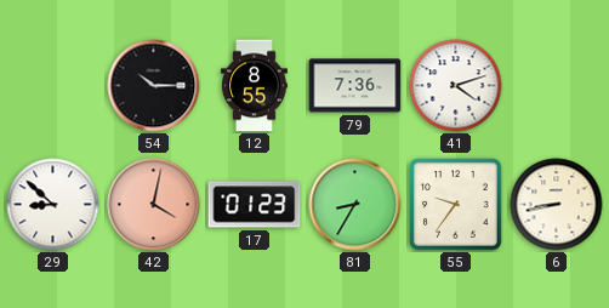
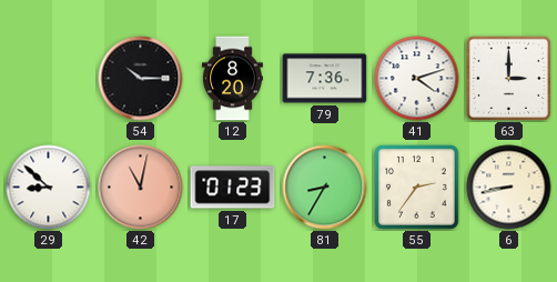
12: 8:55 -> 8:20 (233, 79)
63: none -> 3:00 (508, 78)
42: 4:02 -> 11:02 (141, 188)
55: 9:36 -> 2:36 (417, 188)
